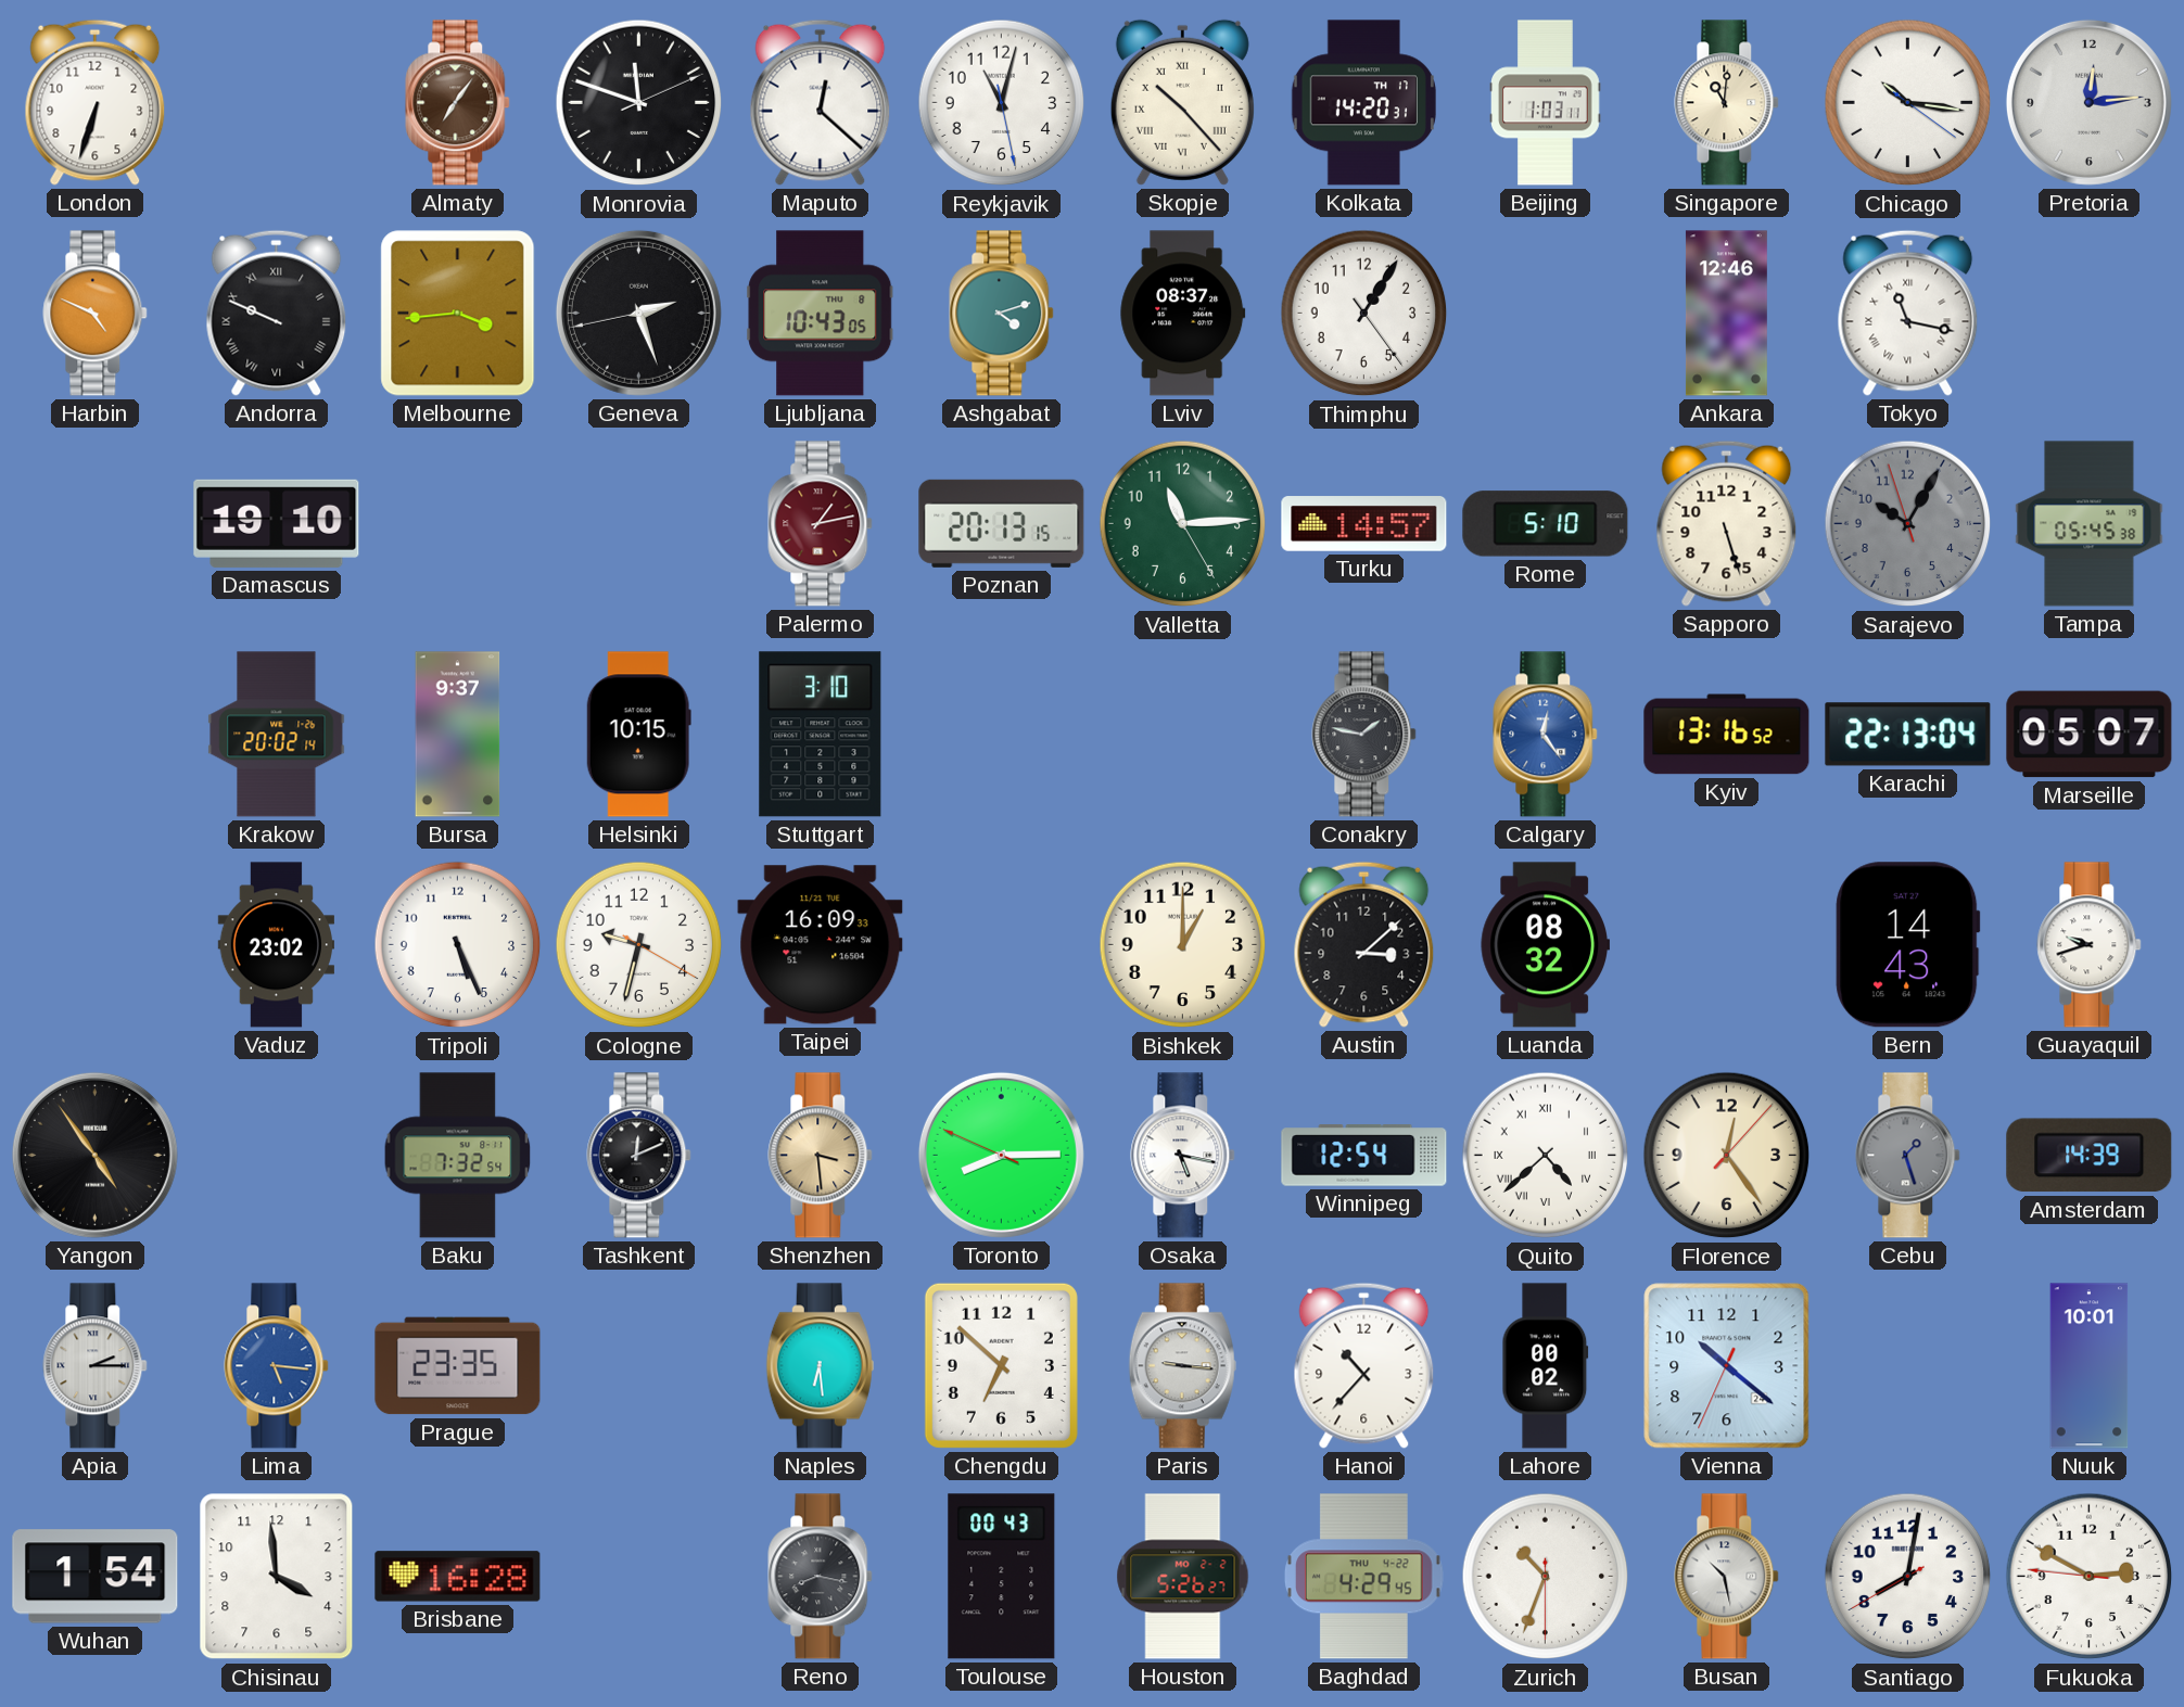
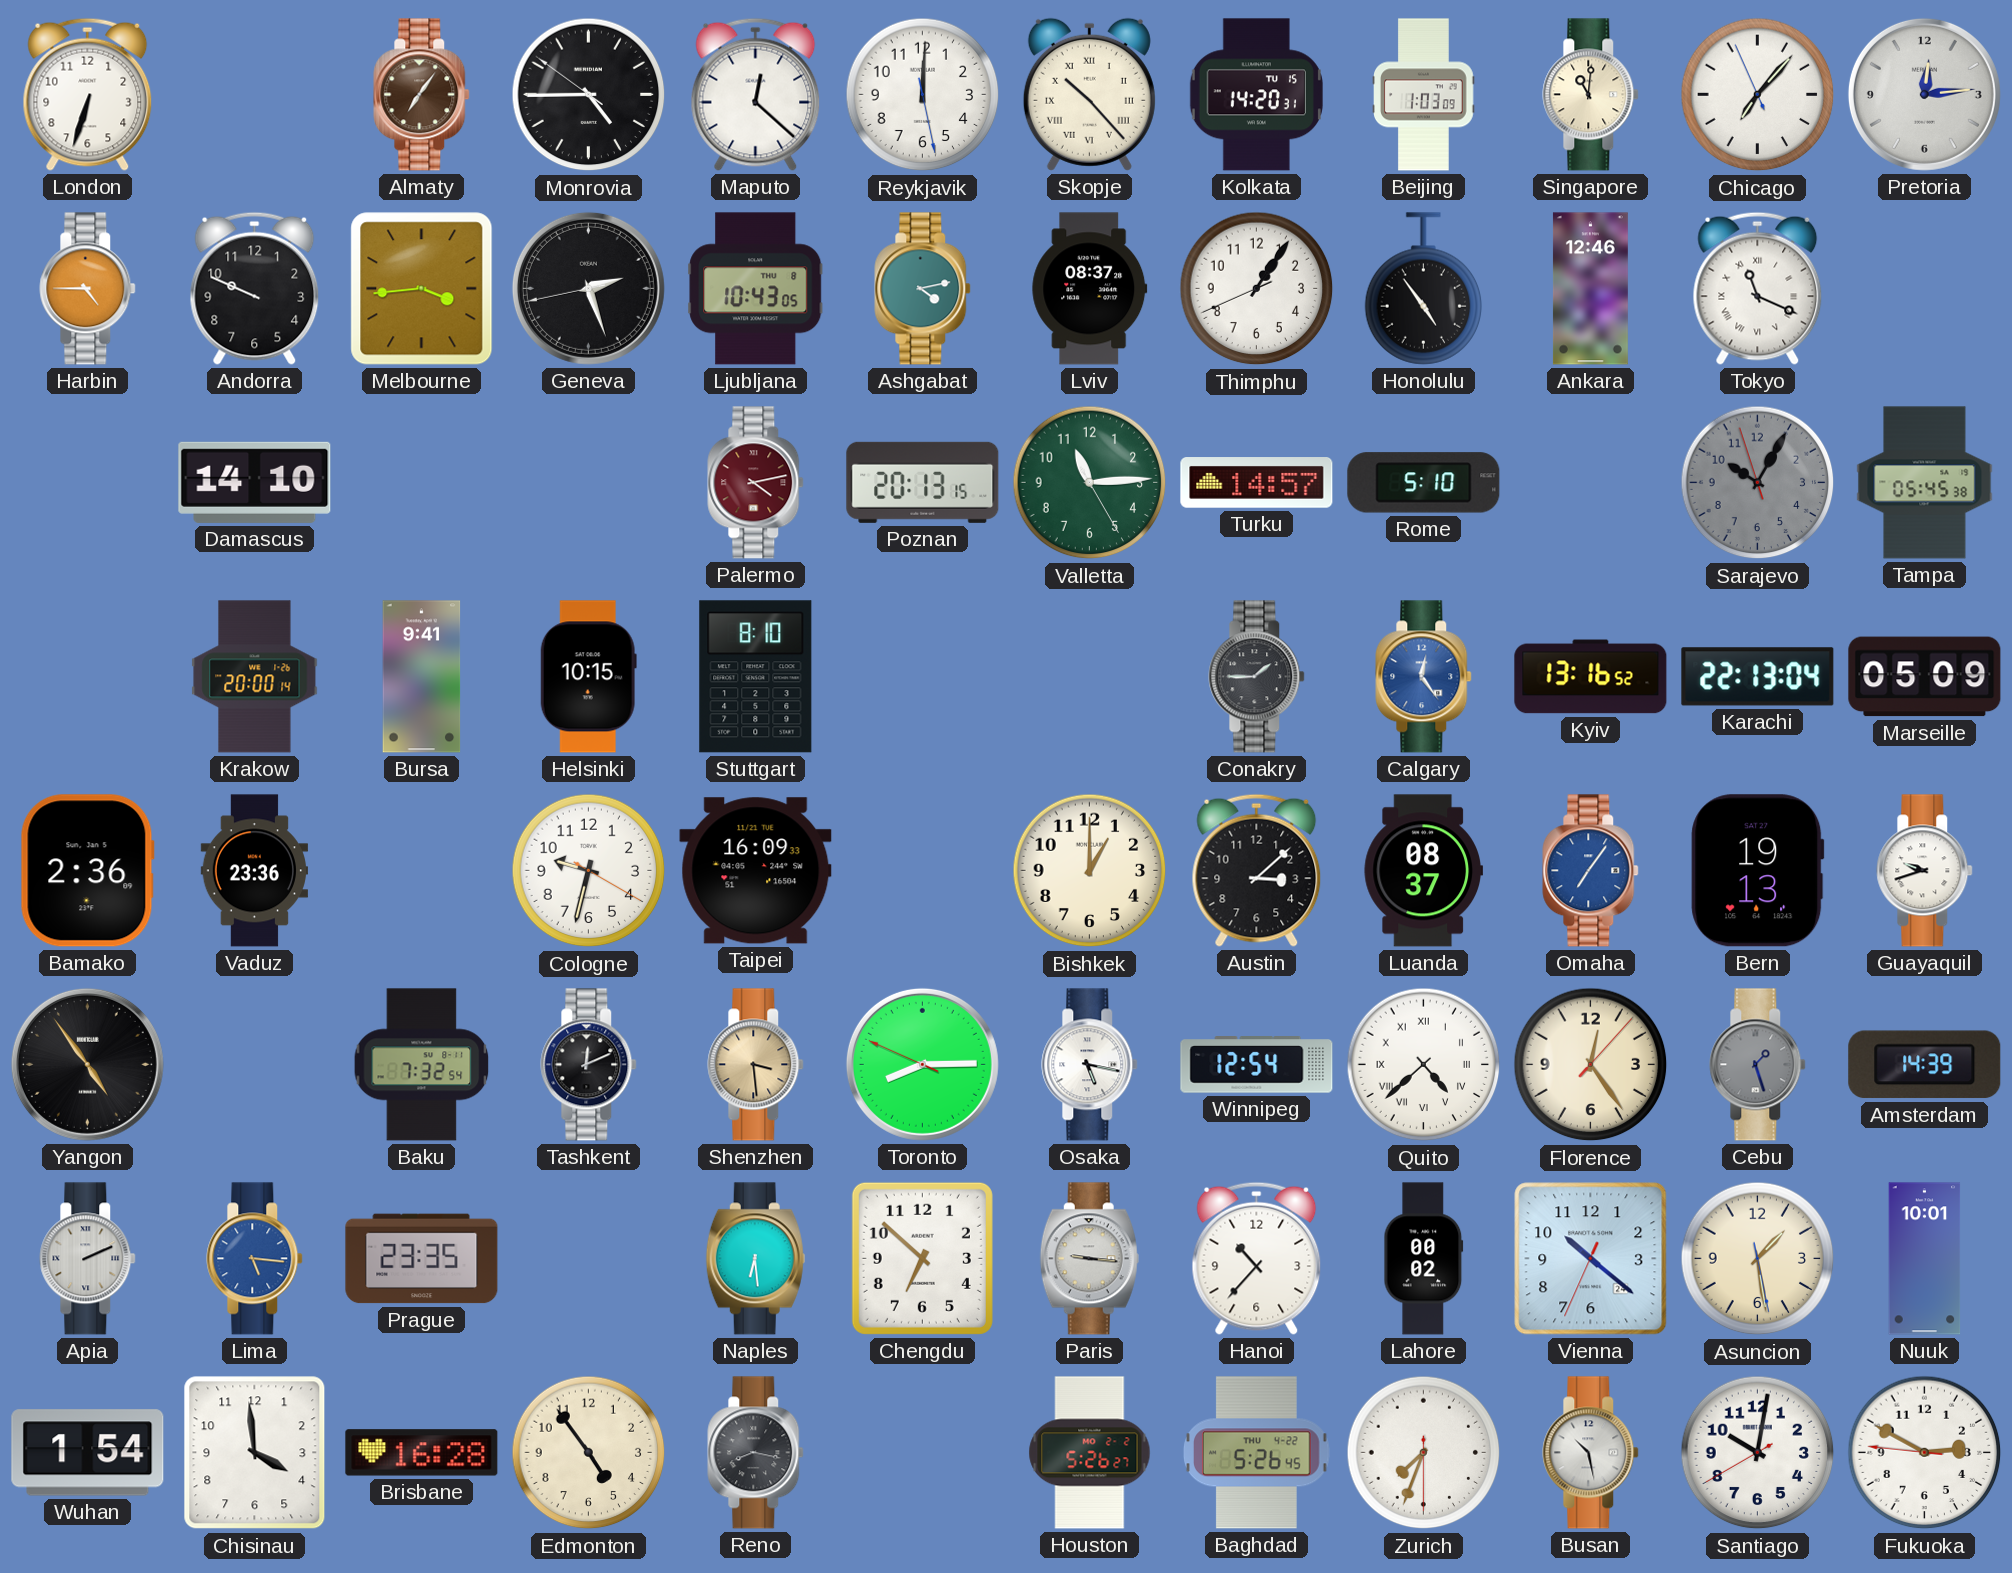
Monrovia: 11:48 -> 4:44 (589, 95)
Reykjavik: 11:02 -> 12:00 (923, 95)
Kolkata date: TH 17 -> TU 15 (1256, 95)
Beijing: 1:03:11 -> 1:03:09 (1424, 95)
Chicago: 10:16 -> 7:06 (1758, 95)
Harbin: 4:49 -> 4:45 (88, 289)
Andorra numerals: Roman -> Arabic (255, 288)
Ashgabat: 4:12 -> 4:13 (923, 289)
Thimphu: 1:05:24 -> 1:05:41 (1257, 289)
Honolulu: none -> 4:54 (1424, 289)
Tokyo: 11:17 -> 11:19 (1758, 288)
Damascus: 19:10 -> 14:10 (255, 482)
Palermo: 1:13 -> 4:13 (756, 483)
Sapporo: 5:27 -> none (1727, 523)
Krakow: 20:02 -> 20:00 (255, 677)
Bursa: 9:37 -> 9:41 (422, 677)
Stuttgart: 3:10 -> 8:10 (756, 677)
Conakry: 1:47 -> 1:45 (1257, 677)
Marseille: 05:07 -> 05:09 (1925, 677)
Bamako: none -> 2:36 (87, 871)
Vaduz: 23:02 -> 23:36 (254, 871)
Tripoli: 5:26 -> none (458, 945)
Luanda: 08:32 -> 08:37 (1423, 871)
Omaha: none -> 7:06 (1591, 871)
Bern: 14:43 -> 19:13 (1758, 871)
Apia: 2:15 -> 2:11 (88, 1259)
Asuncion: none -> 1:28 (1758, 1259)
Edmonton: none -> 4:54 (589, 1453)
Toulouse: 00:43 -> none (1002, 1577)
Baghdad: 4:29 -> 5:26 (1256, 1453)
Zurich: 10:33 -> 7:33 (1424, 1453)
Santiago: 8:01 -> 10:01 (1758, 1453)
